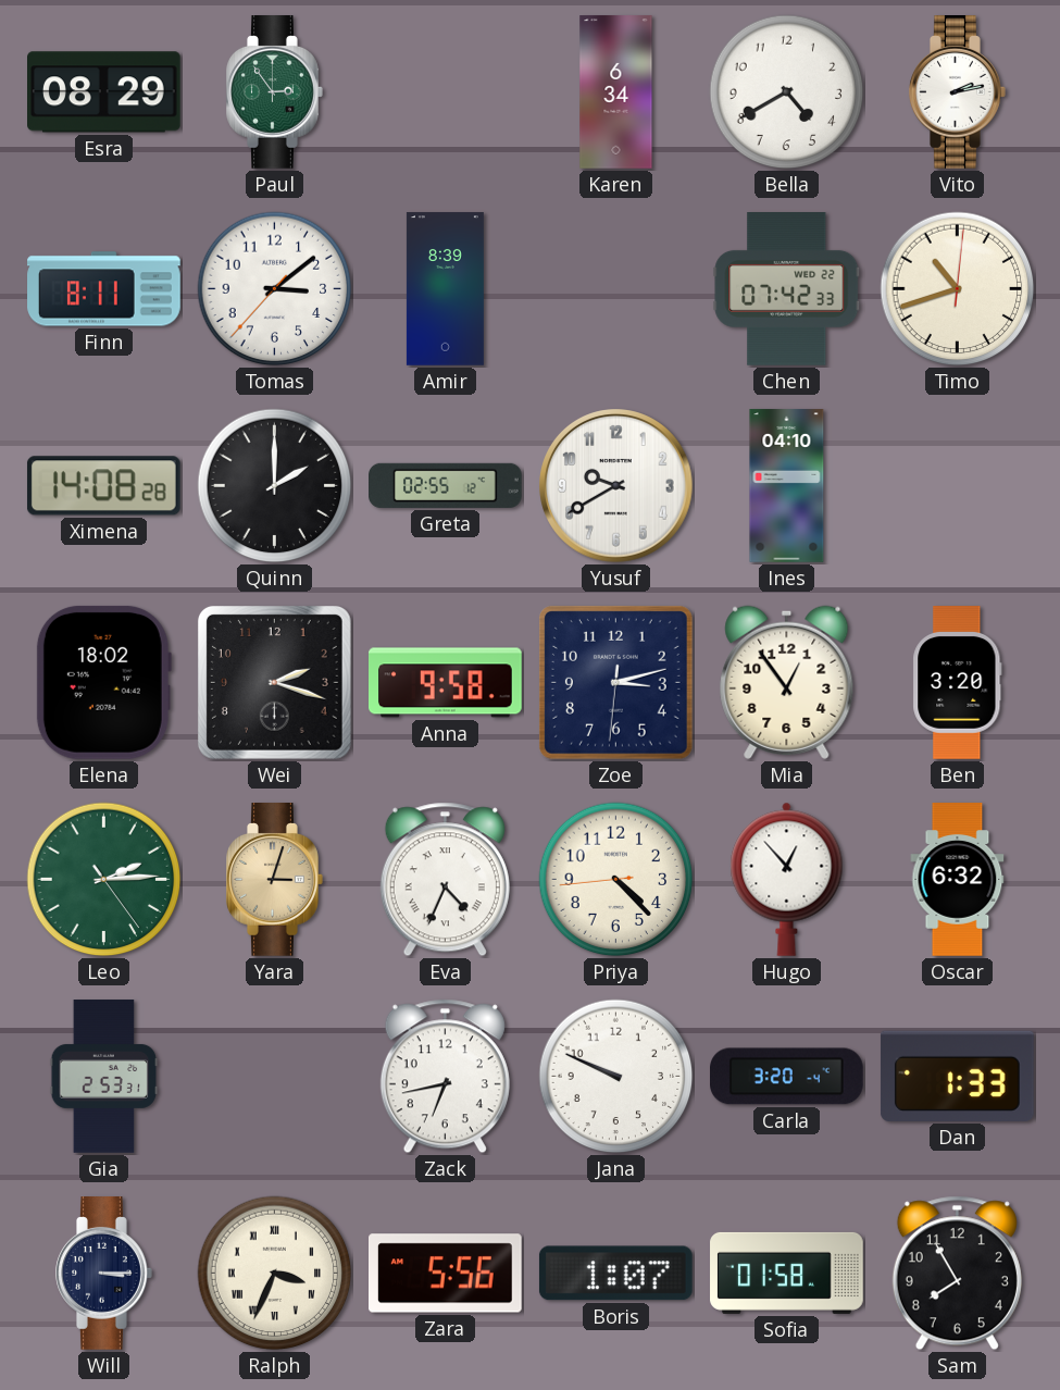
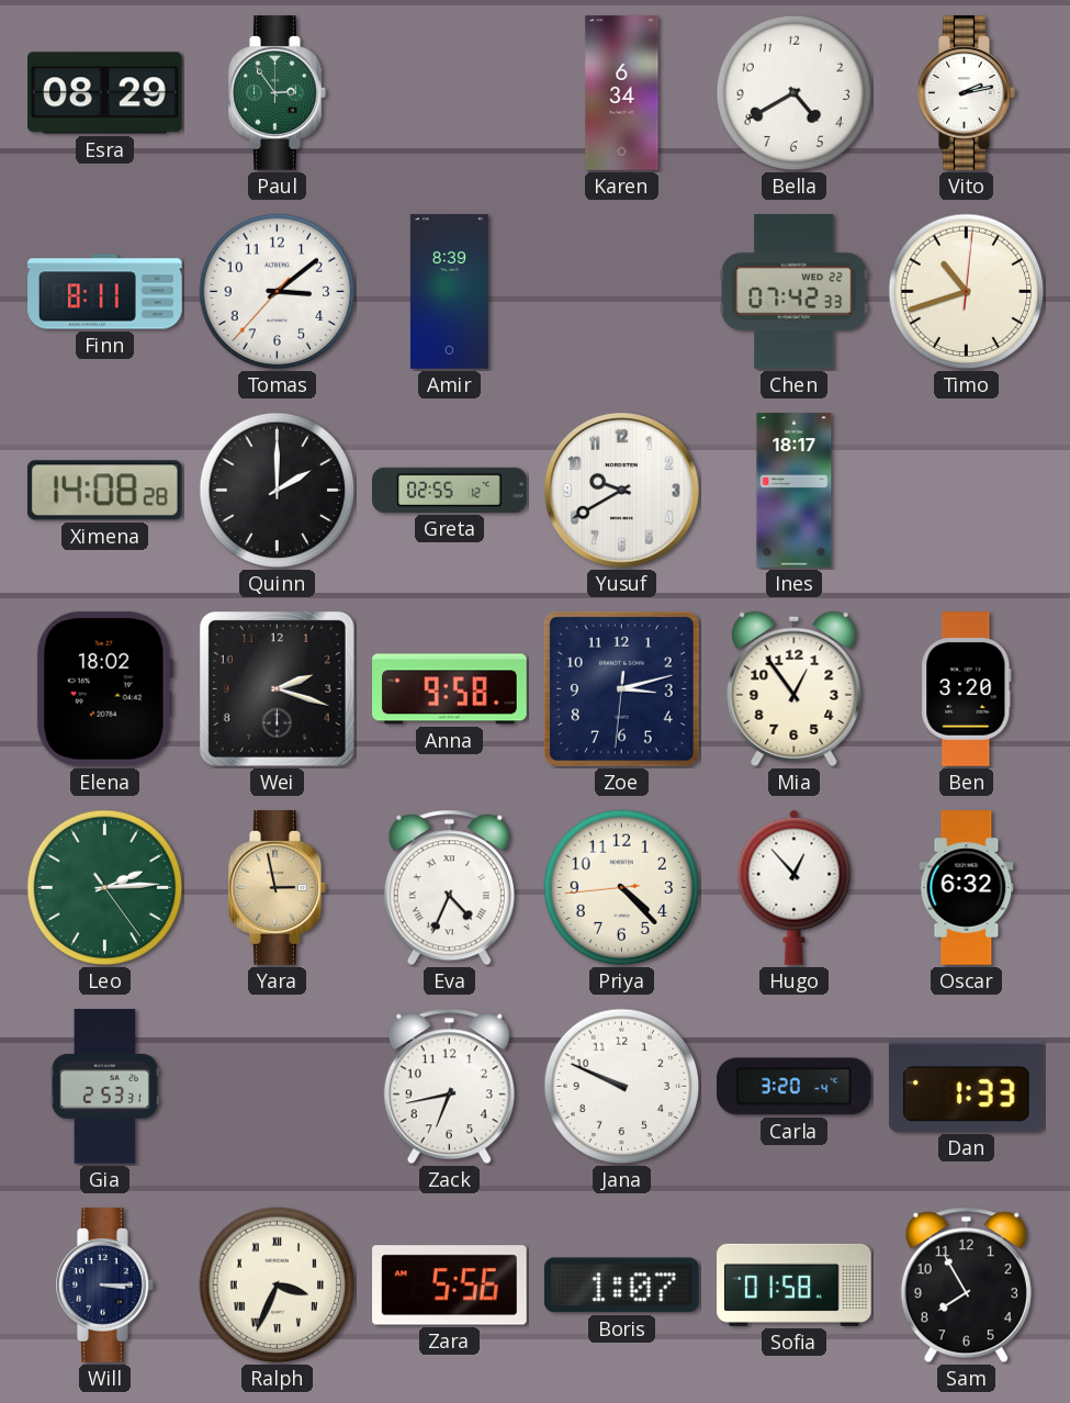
Ines: 04:10 -> 18:17 (795, 491)
Yara: 3:03 -> 2:58 (278, 888)
